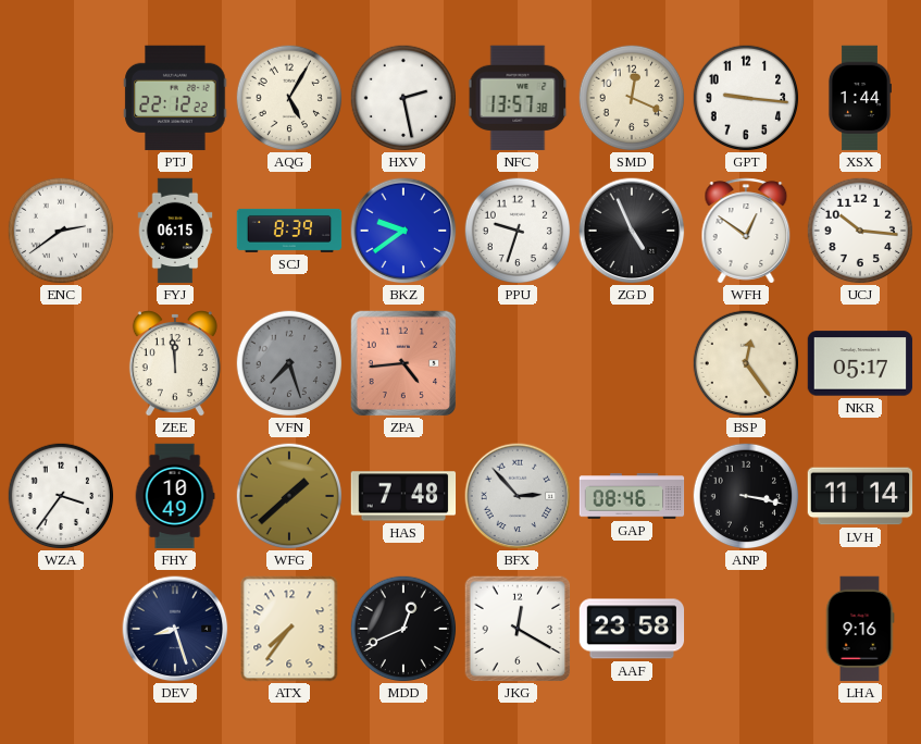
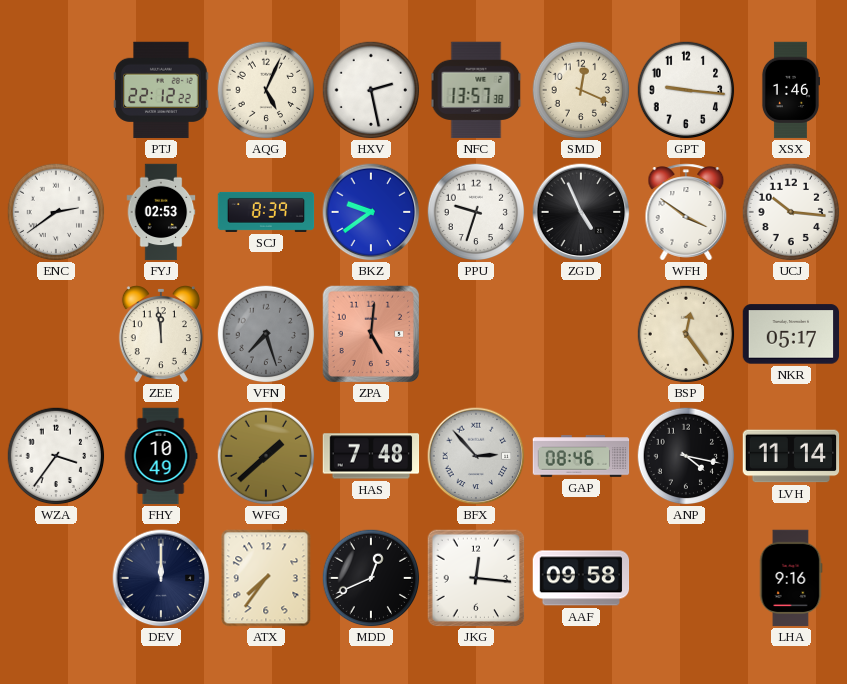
AQG: 5:05 -> 5:04 (266, 90)
XSX: 1:44 -> 1:46 (790, 90)
FYJ: 06:15 -> 02:53 (161, 212)
WFH: 12:51 -> 3:51 (686, 212)
ZPA: 4:44 -> 5:01 (371, 334)
ANP: 3:17 -> 4:17 (686, 456)
DEV: 8:27 -> 12:00 (161, 578)
JKG: 12:20 -> 12:16 (476, 578)
AAF: 23:58 -> 09:58 (581, 578)
